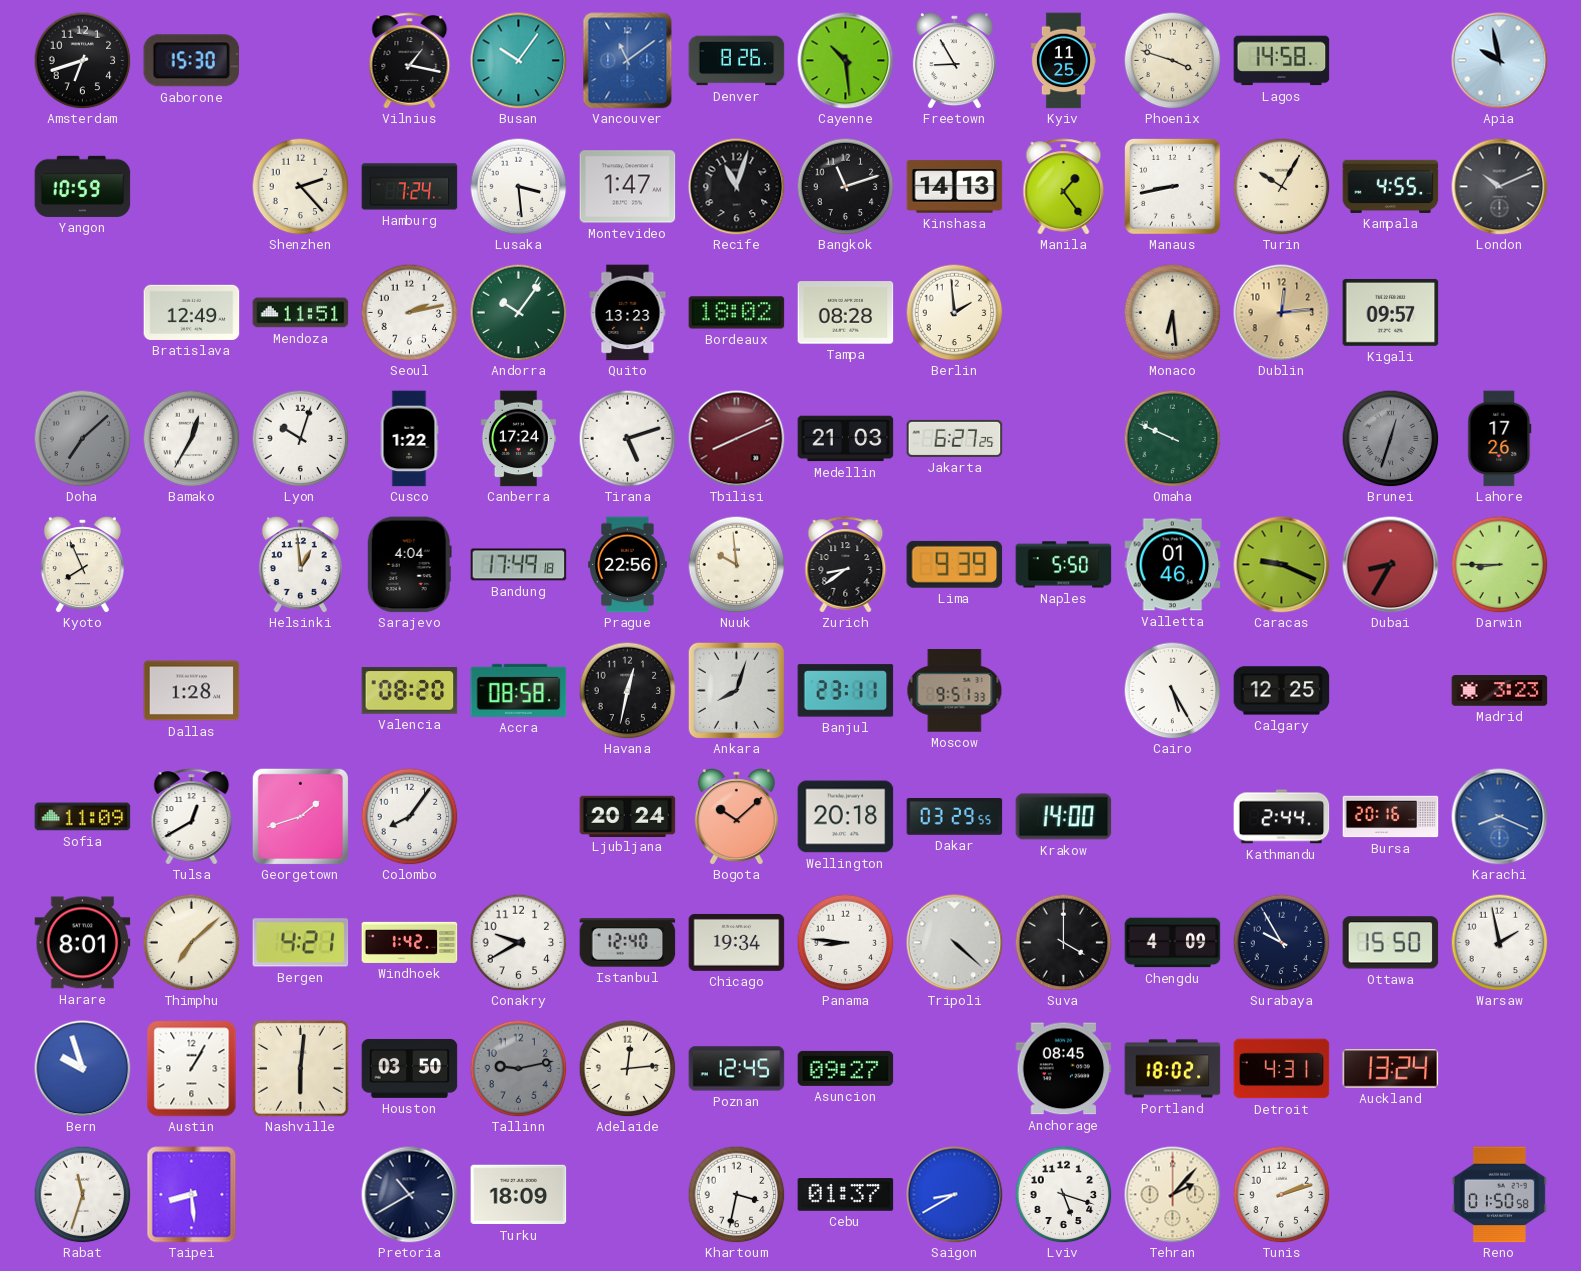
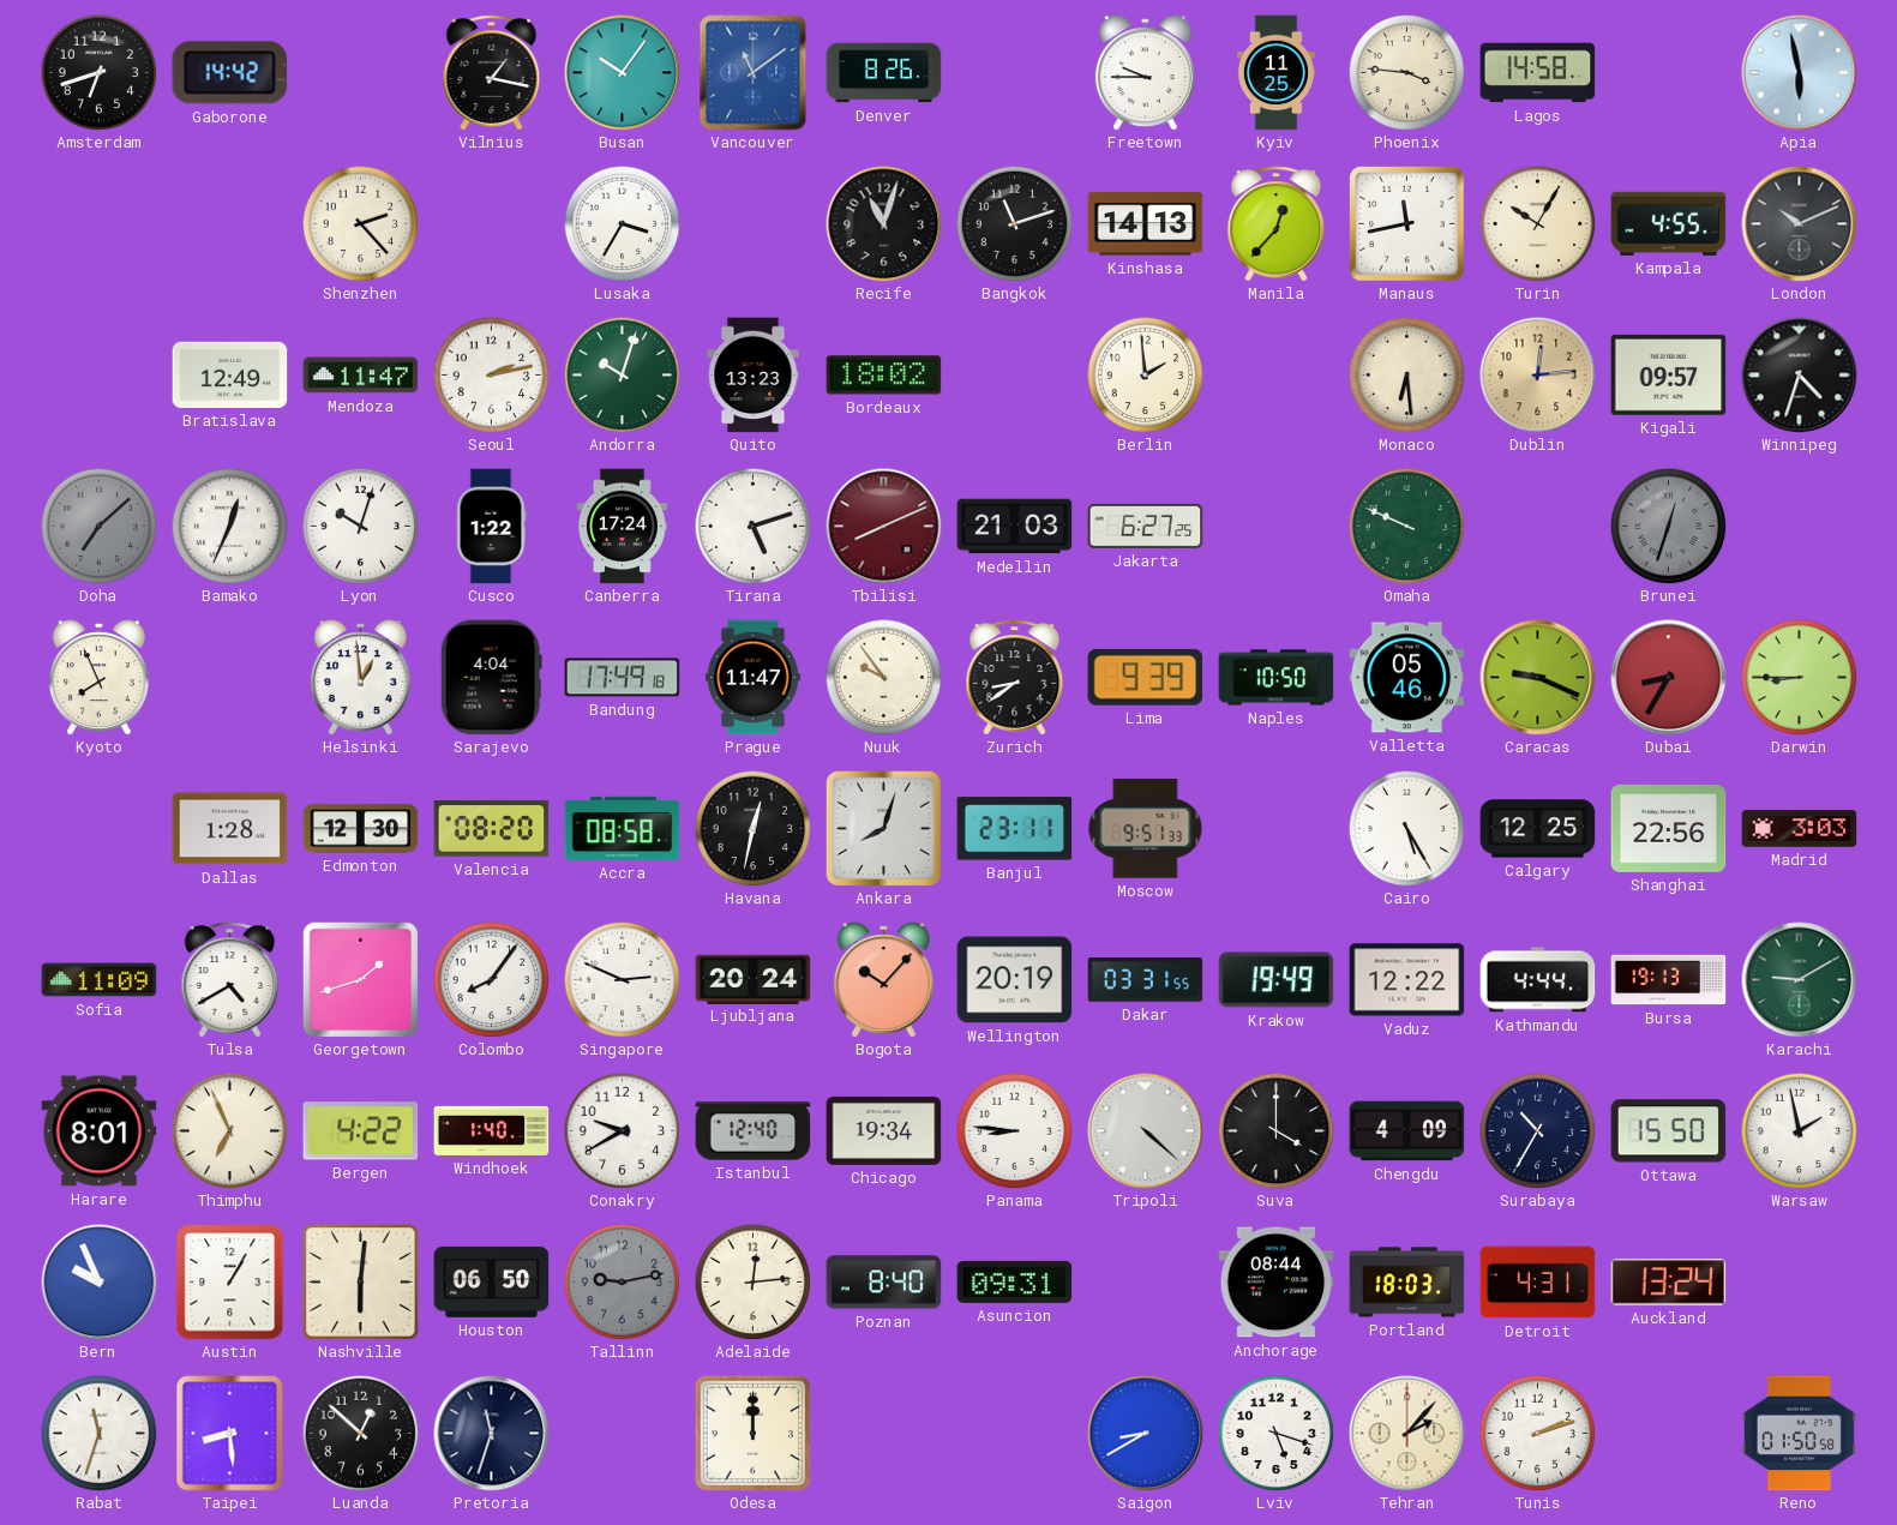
Gaborone: 15:30 -> 14:42 (230, 73)
Cayenne: 10:29 -> none (846, 61)
Freetown: 8:55 -> 9:45 (1145, 73)
Phoenix: 3:48 -> 3:46 (1406, 72)
Apia: 9:58 -> 5:58 (1800, 73)
Yangon: 10:59 -> none (83, 186)
Hamburg: 7:24 -> none (410, 187)
Lusaka: 3:29 -> 3:35 (622, 223)
Montevideo: 1:47 -> none (628, 187)
Manila: 1:24 -> 12:37 (1277, 224)
Manaus: 8:43 -> 11:43 (1407, 224)
Mendoza: 11:51 -> 11:47 (361, 376)
Andorra: 10:06 -> 10:03 (622, 374)
Tampa: 08:28 -> none (846, 313)
Winnipeg: none -> 4:33 (1800, 376)
Bamako: 12:35 -> 12:34 (229, 526)
Lahore: 17:26 -> none (1500, 439)
Prague: 22:56 -> 11:47 (754, 678)
Nuuk: 9:59 -> 9:54 (883, 677)
Naples: 5:50 -> 10:50 (1277, 678)
Valletta: 01:46 -> 05:46 (1407, 678)
Edmonton: none -> 12:30 (361, 829)
Shanghai: none -> 22:56 (1669, 828)
Madrid: 3:23 -> 3:03 (1800, 829)
Tulsa: 12:40 -> 4:40 (230, 980)
Singapore: none -> 2:49 (622, 979)
Bogota: 10:08 -> 10:07 (883, 980)
Wellington: 20:18 -> 20:19 (1015, 980)
Dakar: 03:29 -> 03:31 (1146, 980)
Krakow: 14:00 -> 19:49 (1277, 980)
Vaduz: none -> 12:22 (1407, 980)
Kathmandu: 2:44 -> 4:44 (1538, 980)
Bursa: 20:16 -> 19:13 (1669, 980)
Karachi: 8:19 -> 9:10 (1800, 980)
Karachi dial: blue -> green (1800, 980)
Thimphu: 7:08 -> 6:56 (229, 1130)
Bergen: 4:21 -> 4:22 (361, 1131)
Windhoek: 1:42 -> 1:40 (492, 1130)
Surabaya: 9:55 -> 10:35 (1537, 1130)
Bern: 9:57 -> 9:56 (100, 1283)
Houston: 03:50 -> 06:50 (492, 1281)
Poznan: 12:45 -> 8:40 (884, 1283)
Asuncion: 09:27 -> 09:31 (1015, 1281)
Anchorage: 08:45 -> 08:44 (1277, 1283)
Portland: 18:02 -> 18:03 (1407, 1283)
Luanda: none -> 12:52 (360, 1433)
Pretoria: 10:40 -> 11:33 (492, 1434)
Turku: 18:09 -> none (519, 1195)
Odesa: none -> 12:00 (752, 1433)
Khartoum: 3:32 -> none (736, 1194)
Cebu: 01:37 -> none (846, 1195)
